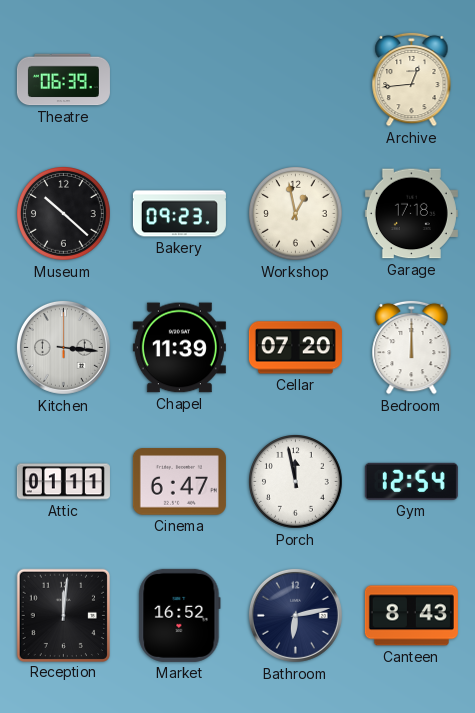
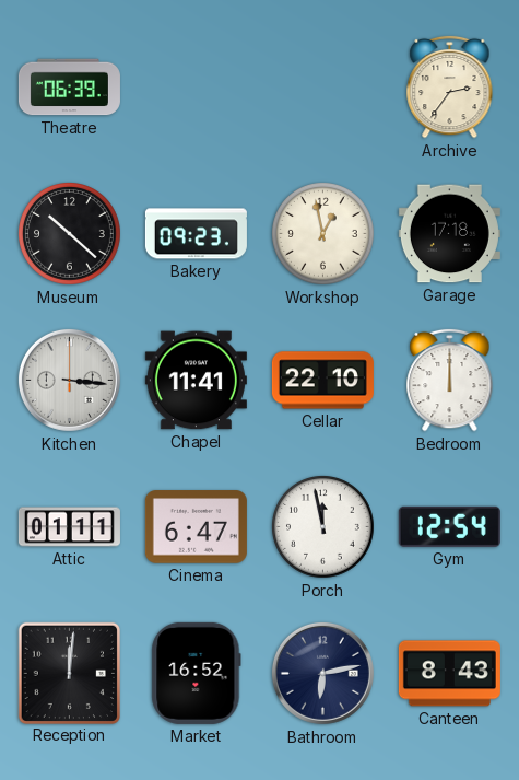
Archive: 12:44 -> 2:36 (450, 86)
Chapel: 11:39 -> 11:41 (196, 381)
Cellar: 07:20 -> 22:10 (322, 381)
